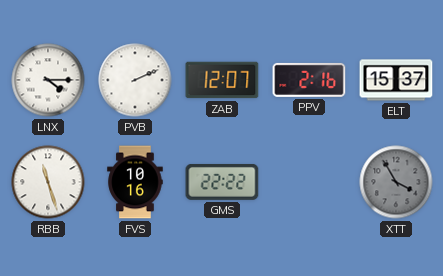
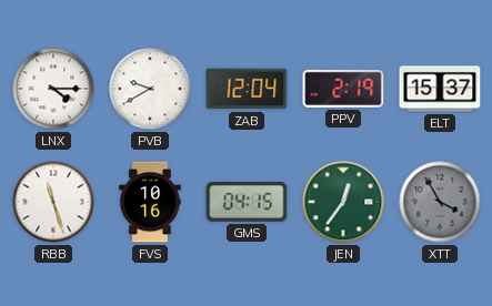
PVB: 2:11 -> 9:40 (150, 89)
ZAB: 12:07 -> 12:04 (247, 89)
PPV: 2:16 -> 2:19 (343, 89)
GMS: 22:22 -> 04:15 (247, 202)
JEN: none -> 12:36 (343, 202)
